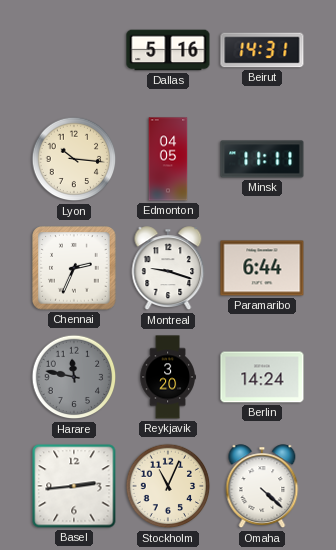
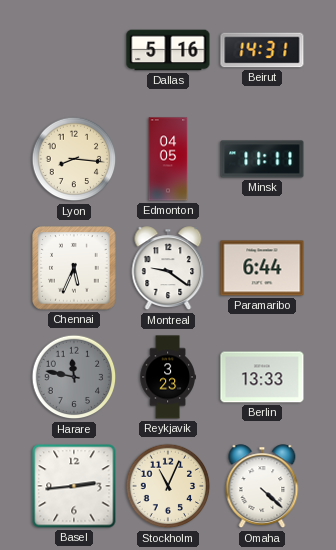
Lyon: 10:16 -> 8:16 (74, 159)
Chennai: 2:34 -> 5:34 (74, 268)
Montreal: 9:18 -> 9:21 (168, 269)
Reykjavik: 3:20 -> 3:23 (168, 377)
Berlin: 14:24 -> 13:33 (262, 377)
